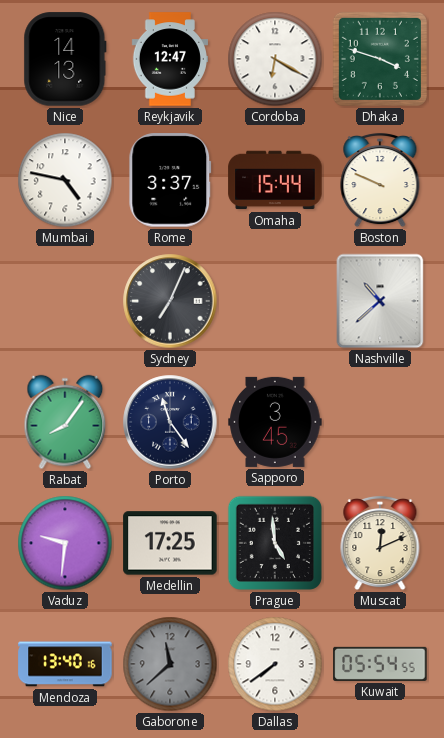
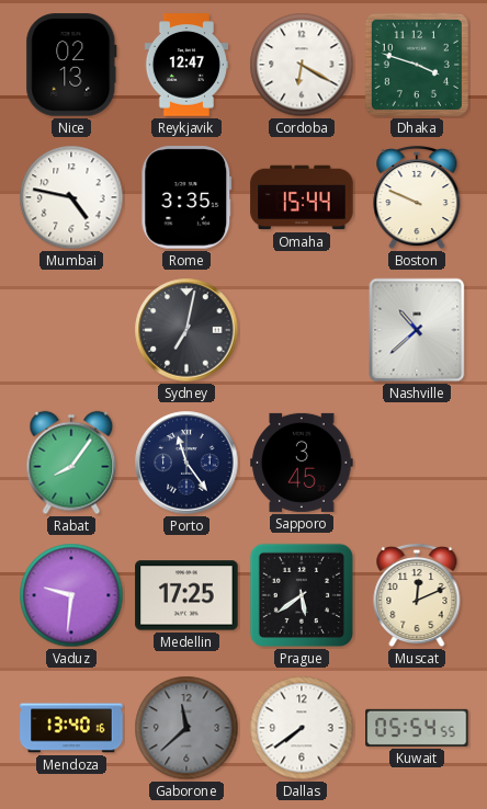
Nice: 14:13 -> 02:13 (71, 65)
Rome: 3:37 -> 3:35 (186, 197)
Sydney: 7:04 -> 7:02 (186, 330)
Prague: 4:59 -> 5:39 (302, 595)
